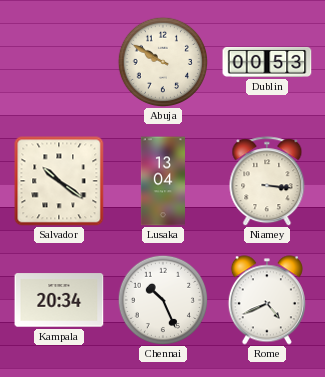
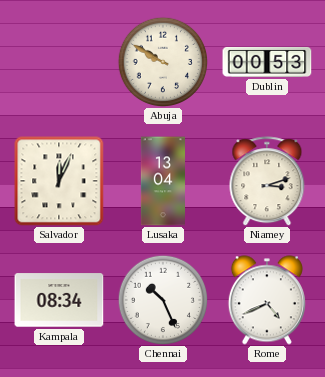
Salvador: 10:21 -> 12:04 (59, 181)
Niamey: 3:16 -> 3:12 (267, 181)
Kampala: 20:34 -> 08:34 (59, 300)
